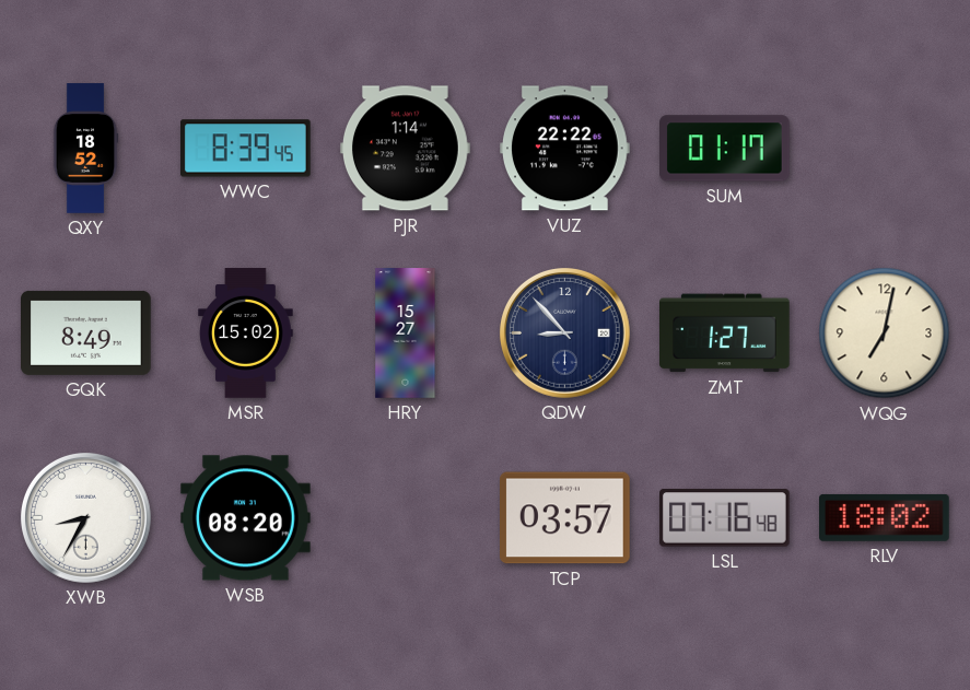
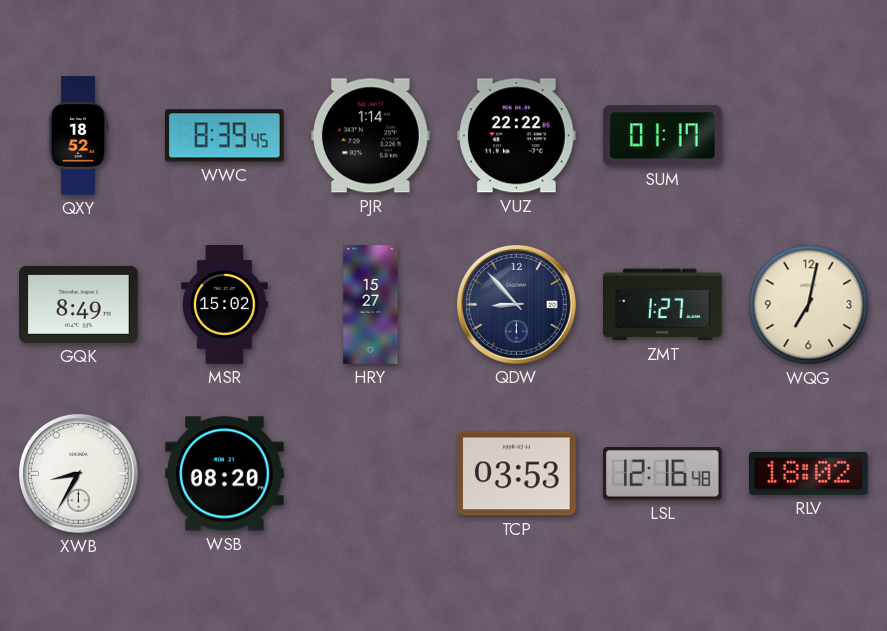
TCP: 03:57 -> 03:53 (517, 474)
LSL: 07:16 -> 12:16 (663, 474)
